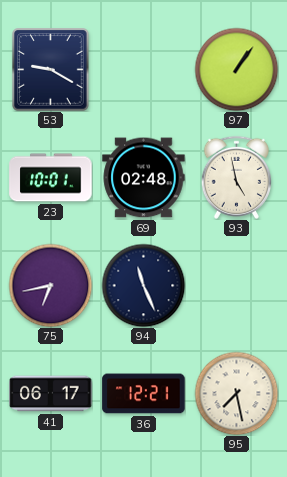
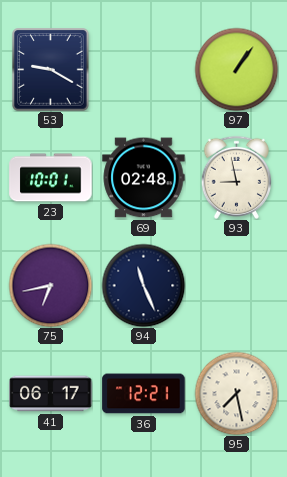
93: 4:58 -> 8:58 (236, 177)
